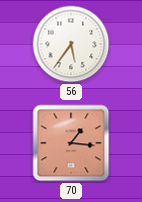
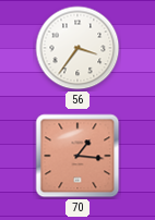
56: 5:36 -> 3:36 (77, 48)
